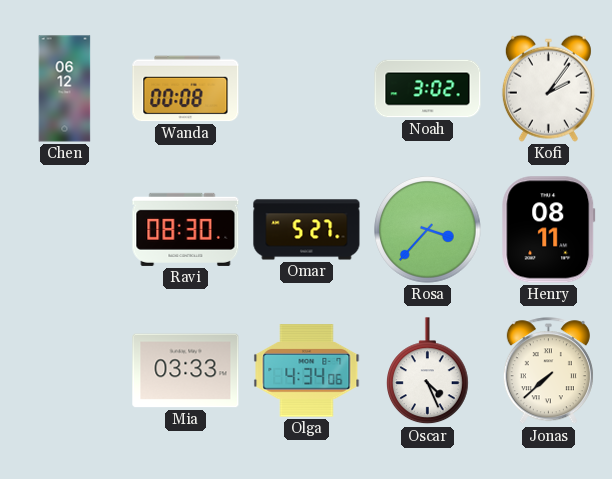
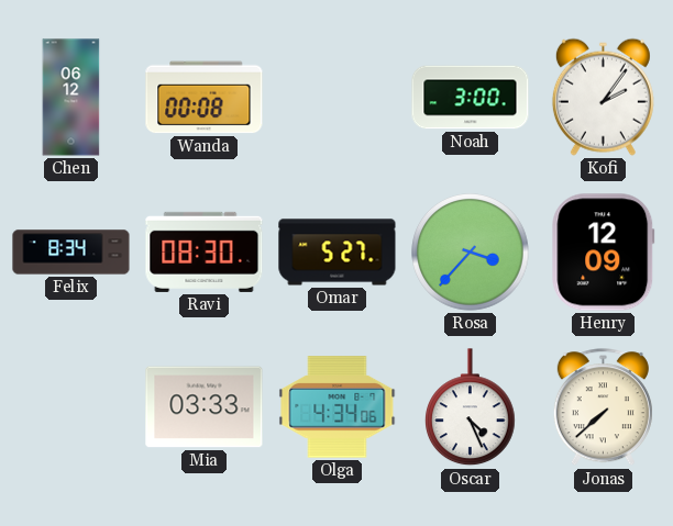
Noah: 3:02 -> 3:00 (471, 98)
Felix: none -> 8:34 (71, 253)
Henry: 08:11 -> 12:09 (604, 253)
